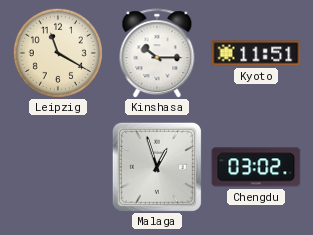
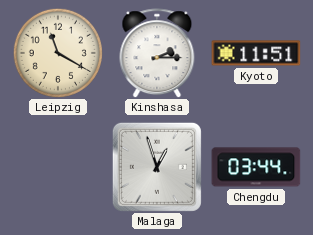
Kinshasa: 10:15 -> 2:15 (157, 53)
Chengdu: 03:02 -> 03:44 (256, 167)
